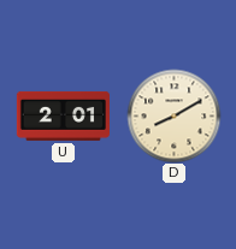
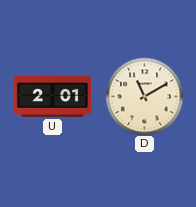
D: 8:10 -> 11:10 (144, 96)
